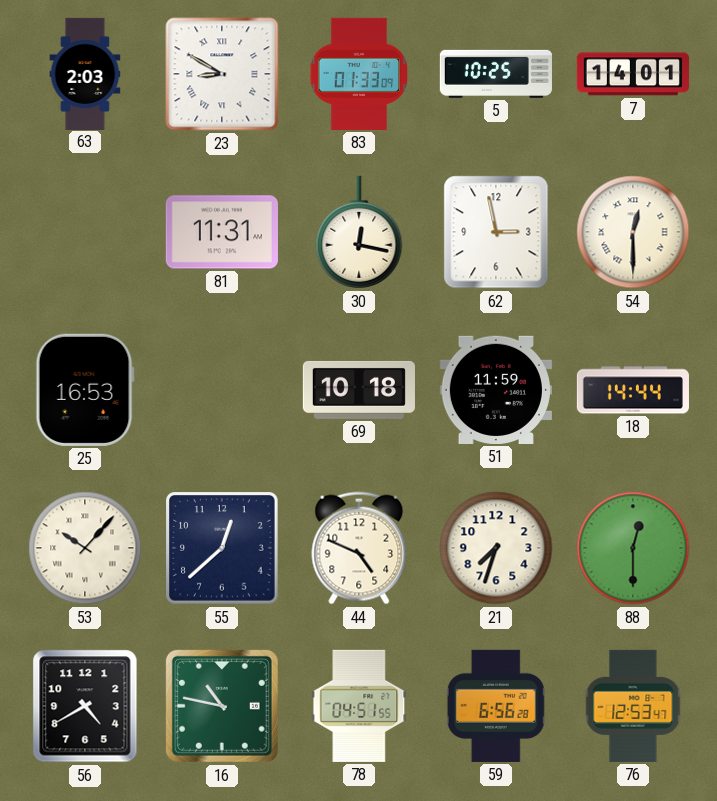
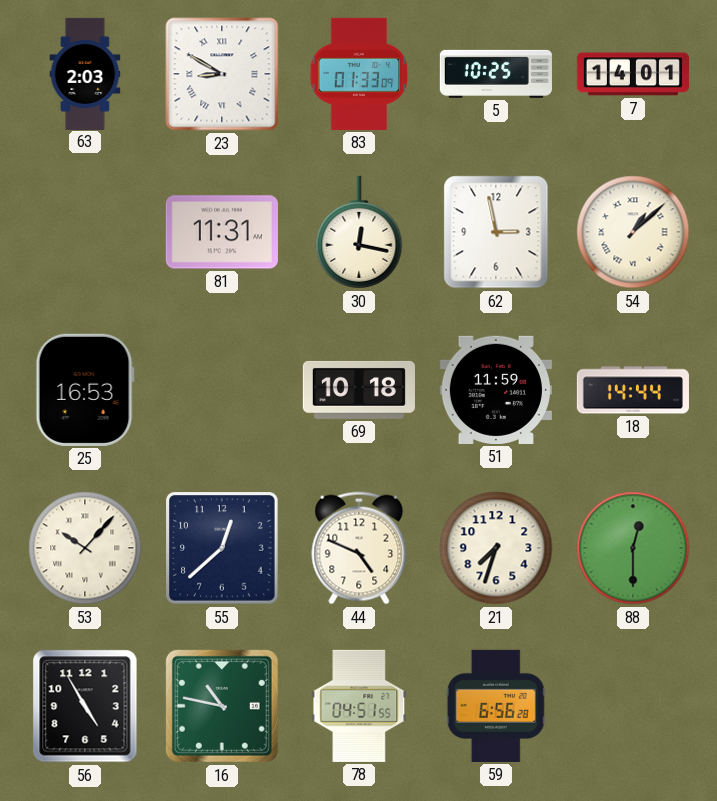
54: 12:30 -> 1:08 (633, 232)
56: 4:40 -> 4:55 (85, 706)
76: 12:53 -> none (633, 706)
